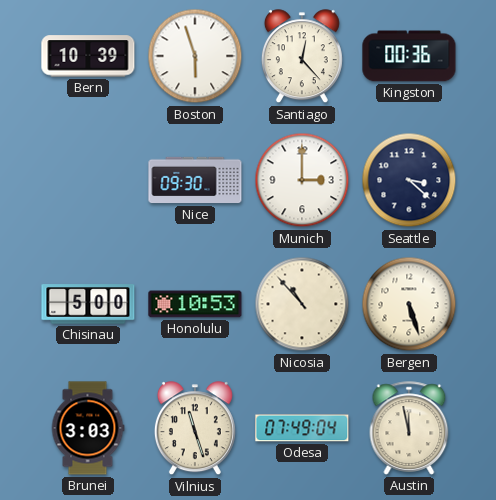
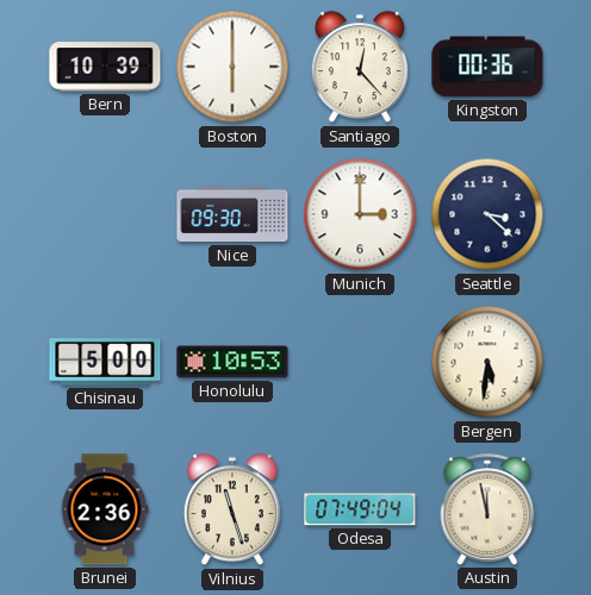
Boston: 5:57 -> 6:00 (232, 67)
Nicosia: 10:53 -> none (302, 304)
Bergen: 5:27 -> 5:31 (487, 362)
Brunei: 3:03 -> 2:36 (105, 509)
